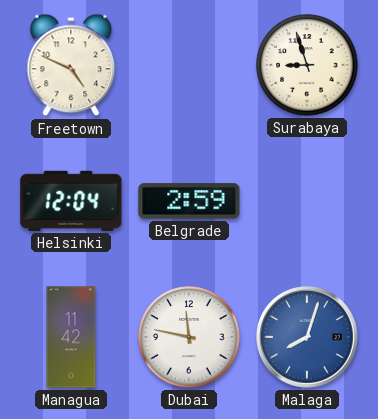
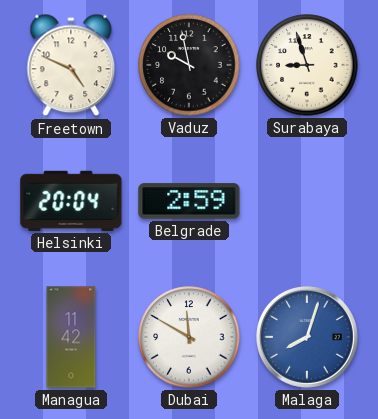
Vaduz: none -> 9:58 (189, 65)
Helsinki: 12:04 -> 20:04 (71, 201)
Dubai: 11:47 -> 11:50 (189, 337)
